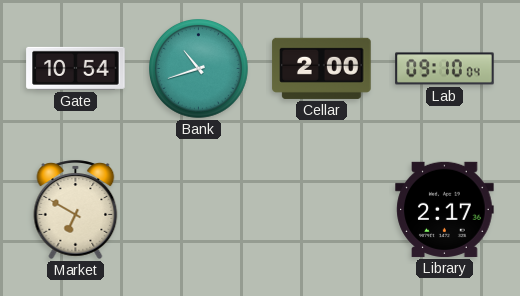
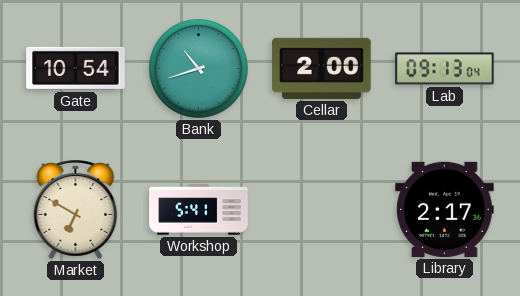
Lab: 09:10 -> 09:13 (445, 69)
Workshop: none -> 5:41 (199, 210)
